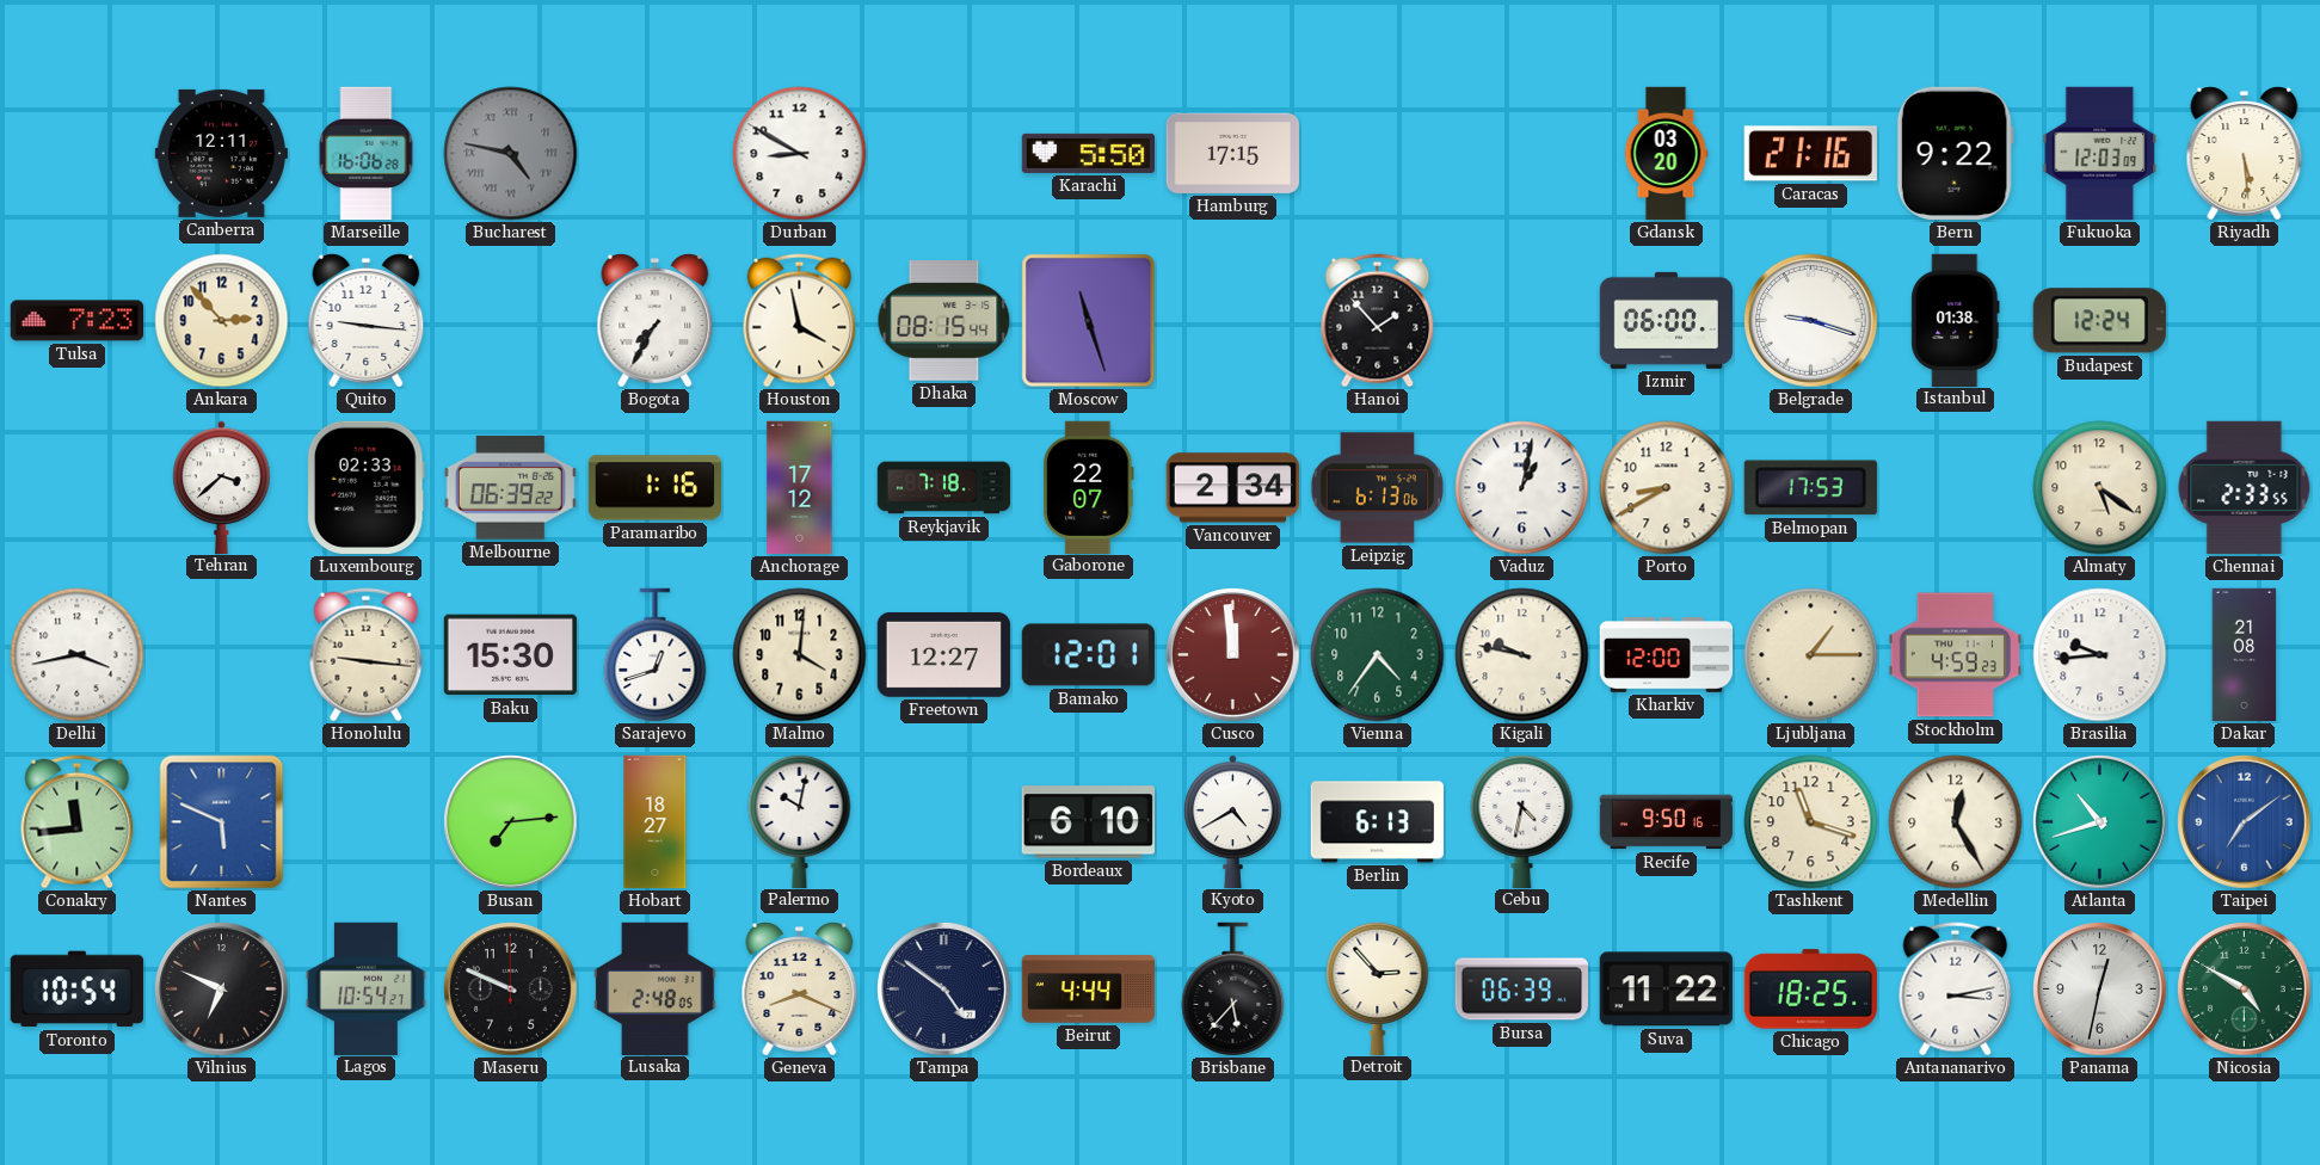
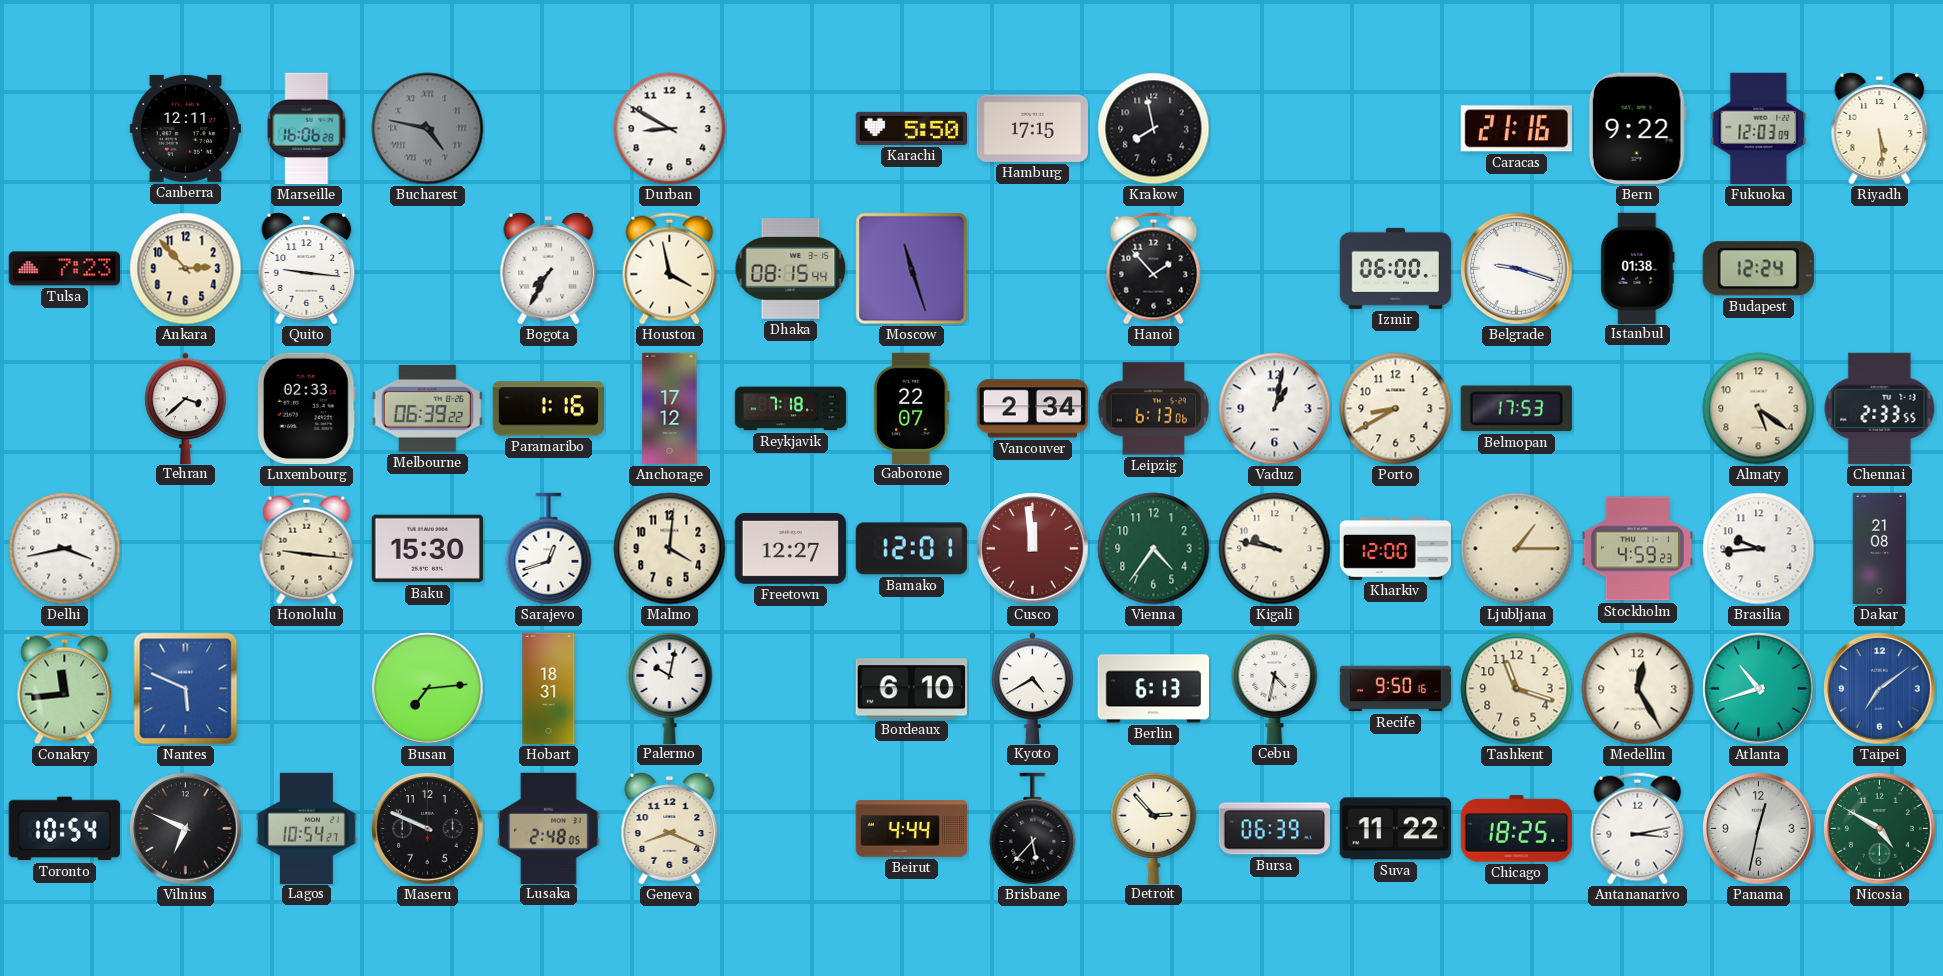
Krakow: none -> 7:58 (1154, 129)
Gdansk: 03:20 -> none (1666, 154)
Hobart: 18:27 -> 18:31 (549, 689)
Tampa: 4:51 -> none (944, 990)
